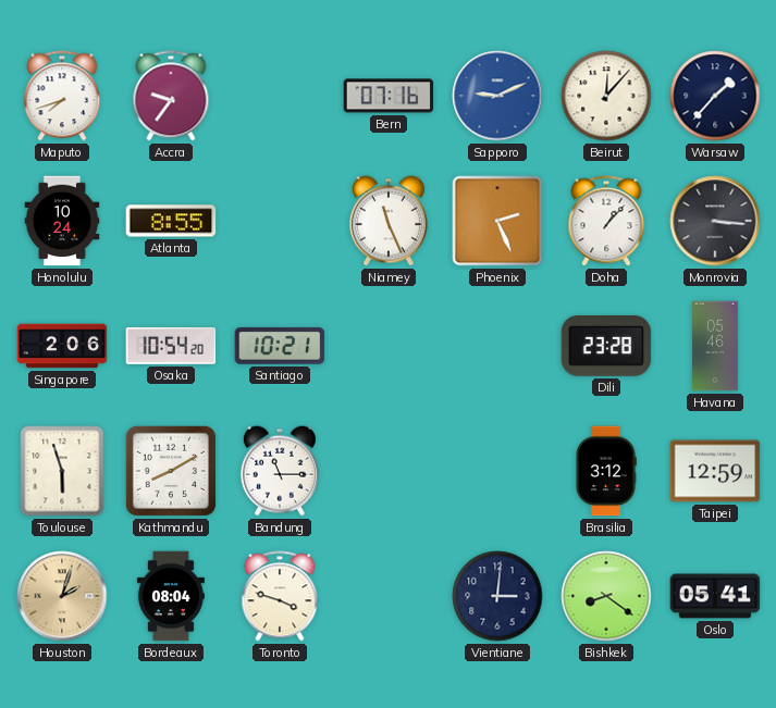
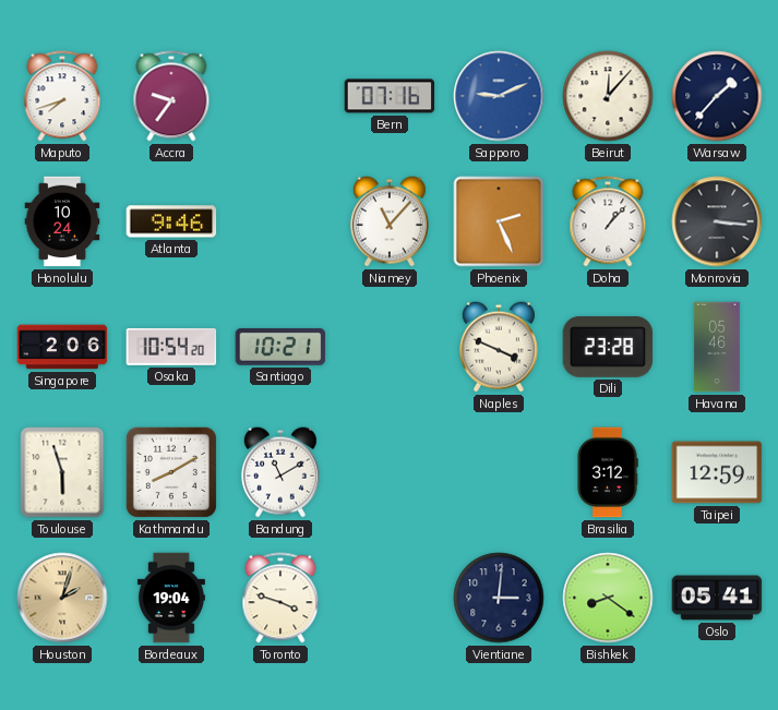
Atlanta: 8:55 -> 9:46 (171, 221)
Niamey: 11:26 -> 11:07 (390, 221)
Naples: none -> 3:49 (499, 347)
Bandung: 11:15 -> 11:10 (280, 472)
Bordeaux: 08:04 -> 19:04 (171, 598)
